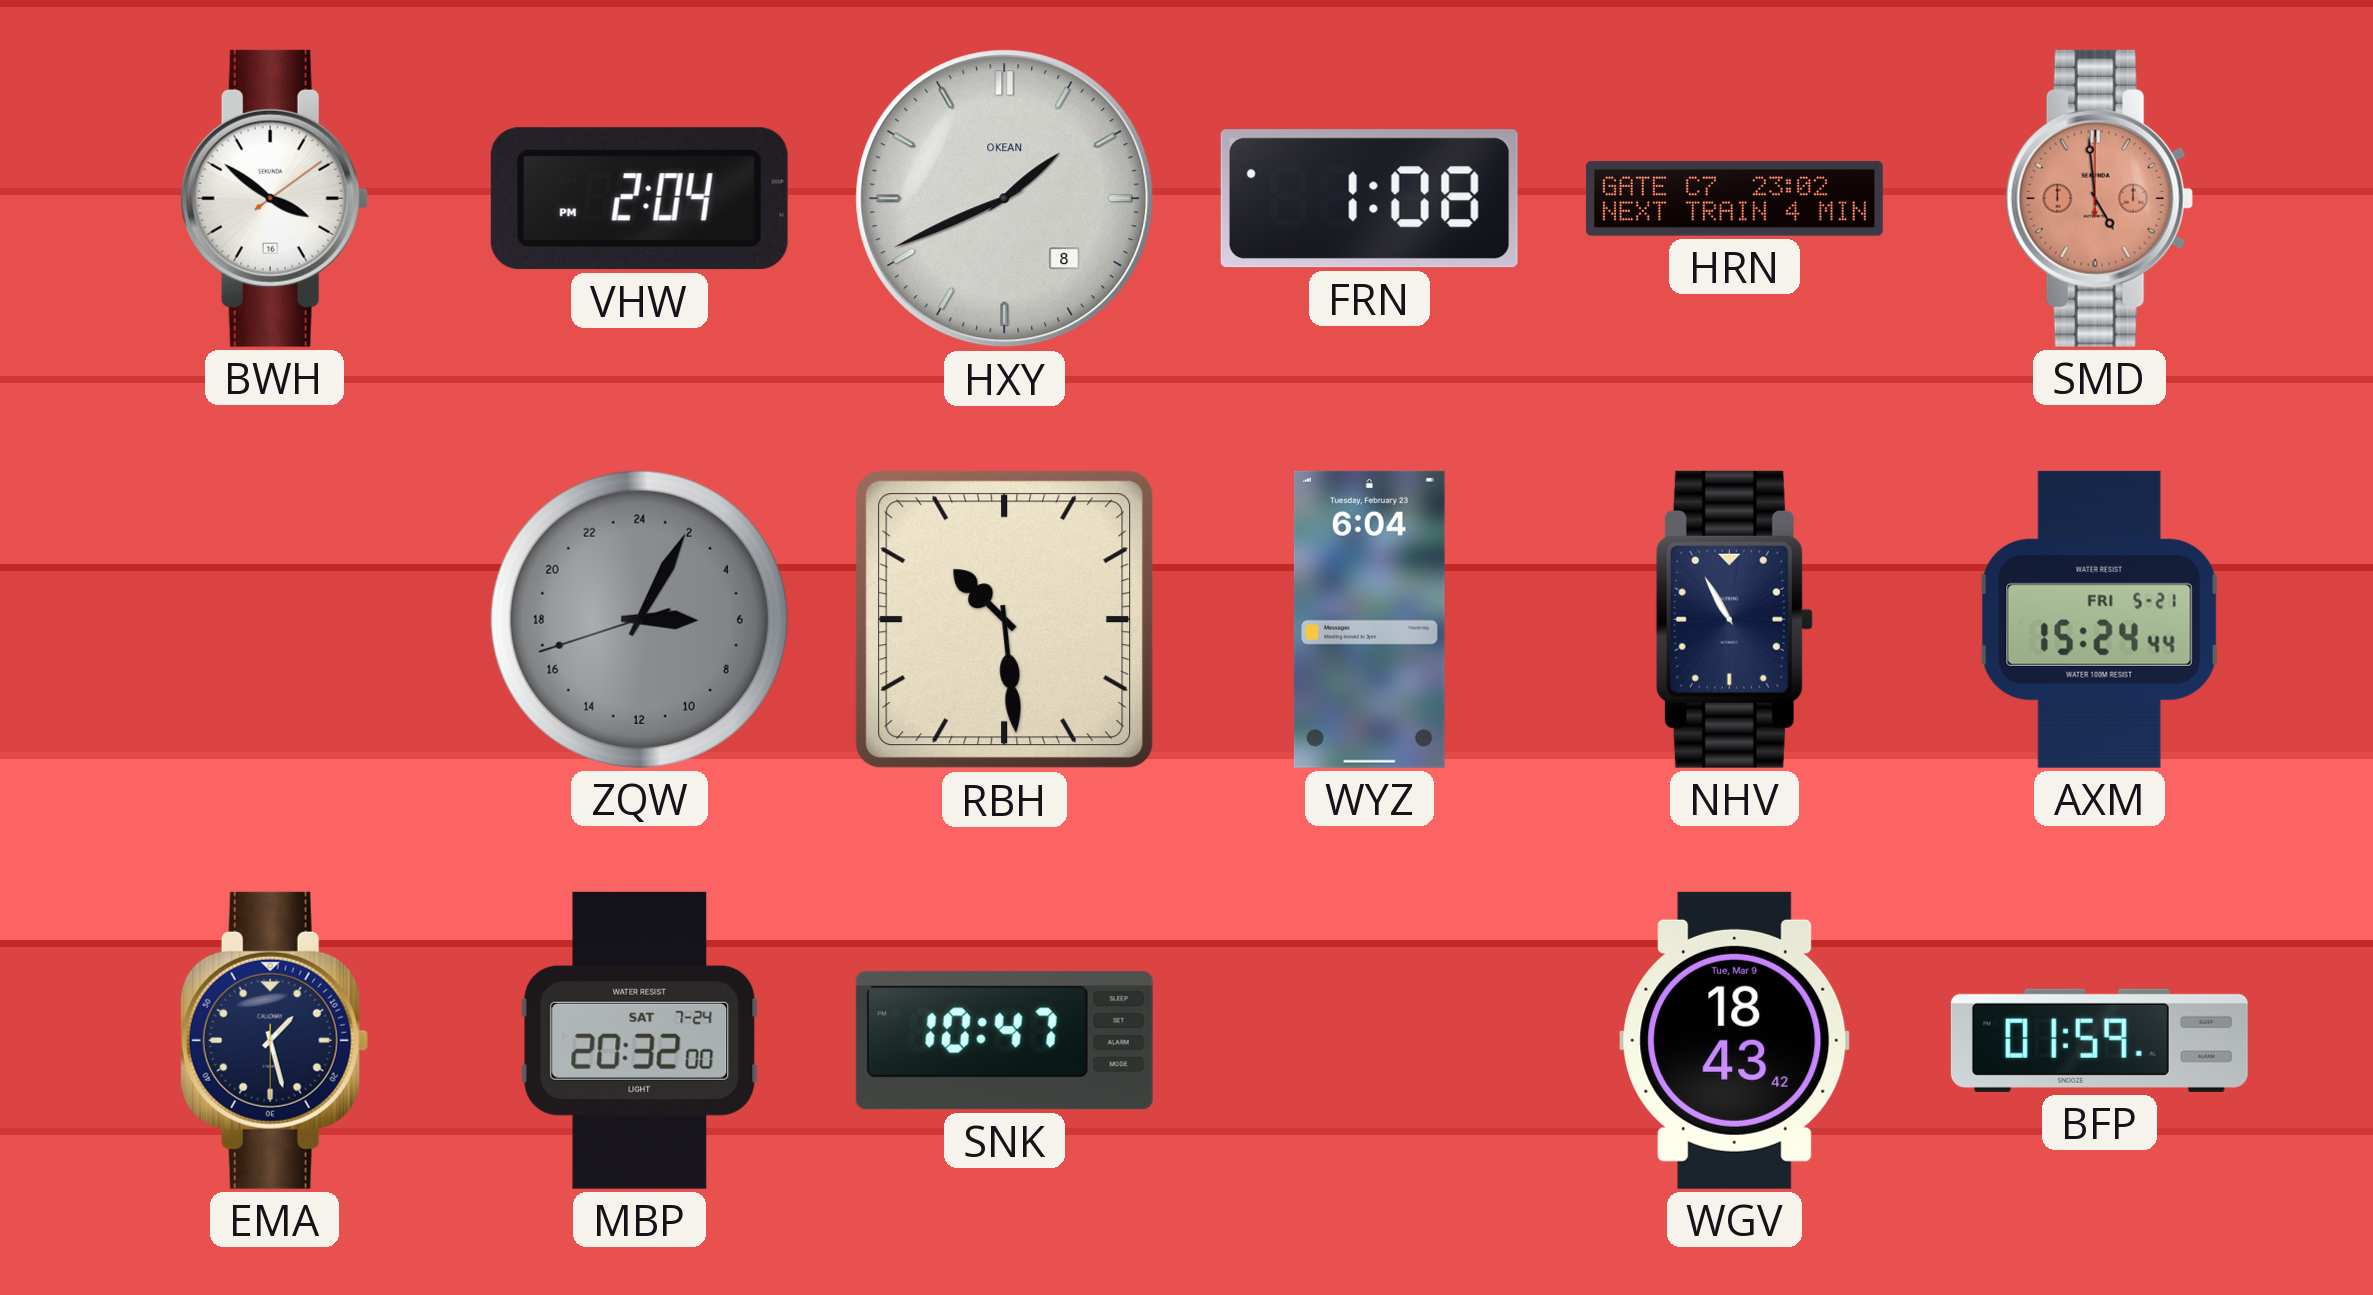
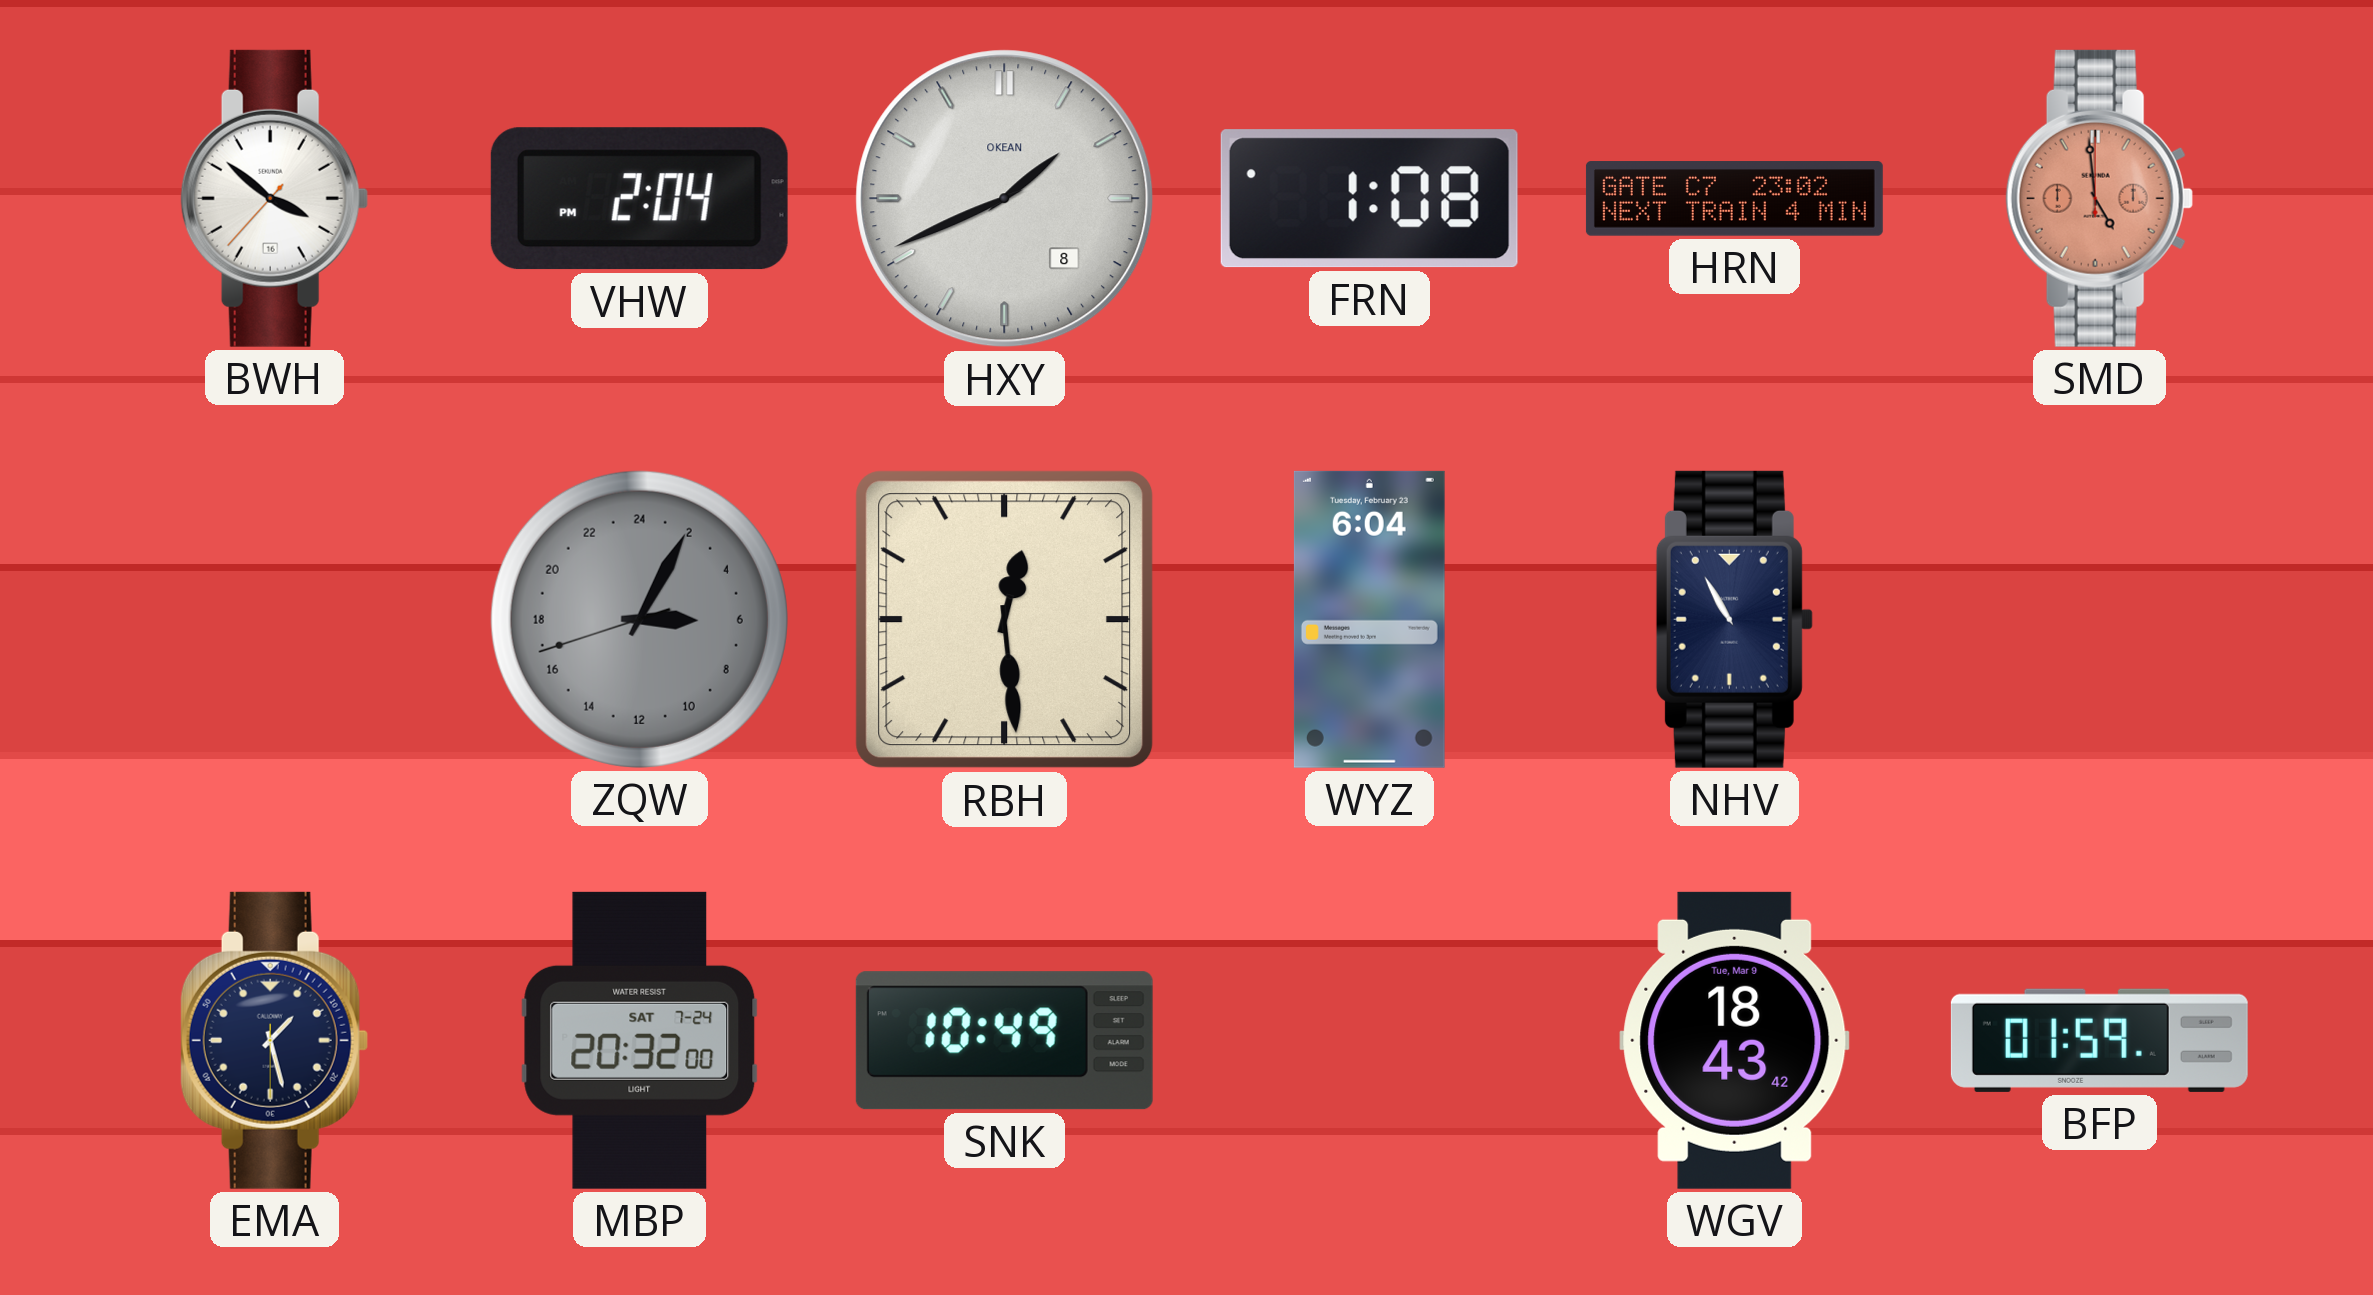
BWH: 3:51:09 -> 3:51:37 (274, 198)
RBH: 10:29 -> 12:29 (1005, 620)
AXM: 15:24 -> none (2099, 619)
SNK: 10:47 -> 10:49 (1004, 1041)
